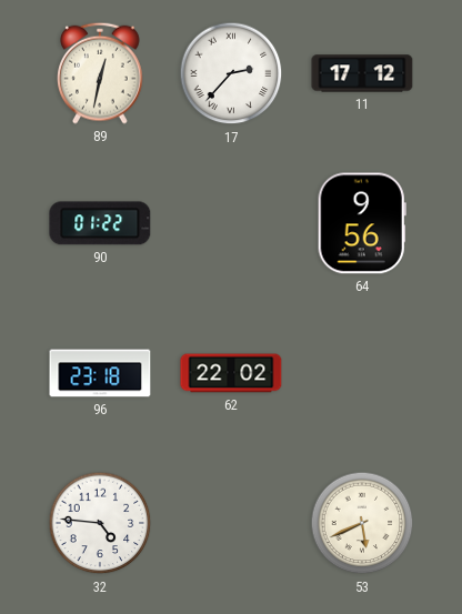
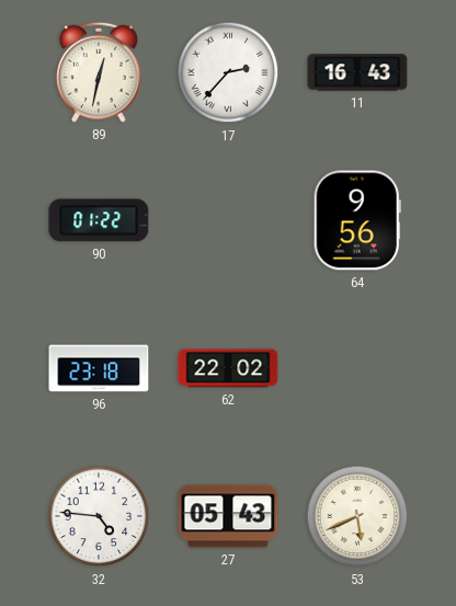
11: 17:12 -> 16:43 (357, 72)
27: none -> 05:43 (228, 516)
